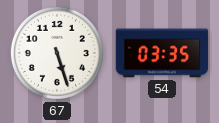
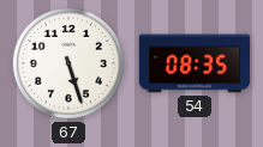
54: 03:35 -> 08:35 (195, 63)
